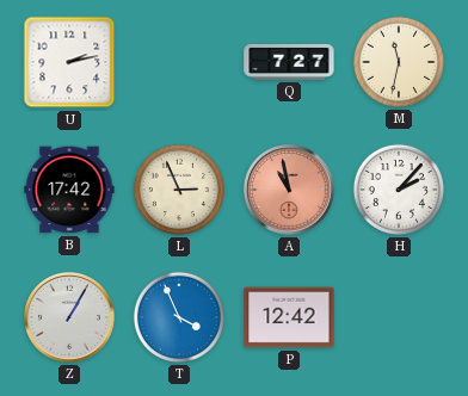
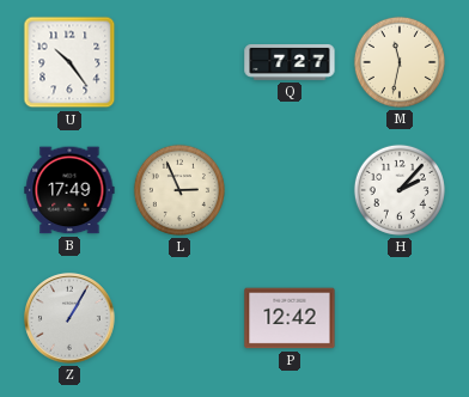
U: 2:13 -> 10:24 (69, 62)
B: 17:42 -> 17:49 (69, 190)
A: 10:58 -> none (290, 191)
T: 3:56 -> none (179, 317)
